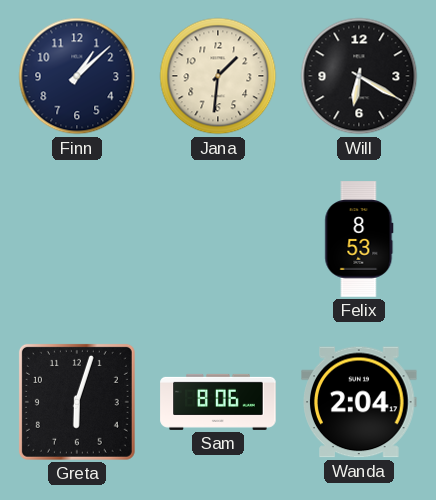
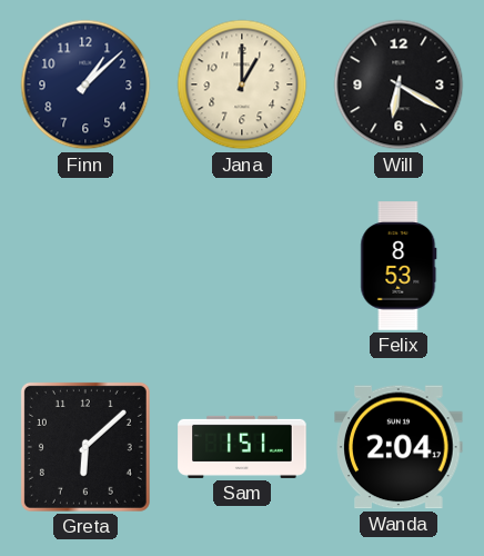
Jana: 1:31 -> 1:00 (242, 85)
Greta: 6:03 -> 6:08 (85, 447)
Sam: 8:06 -> 1:51 (242, 447)
